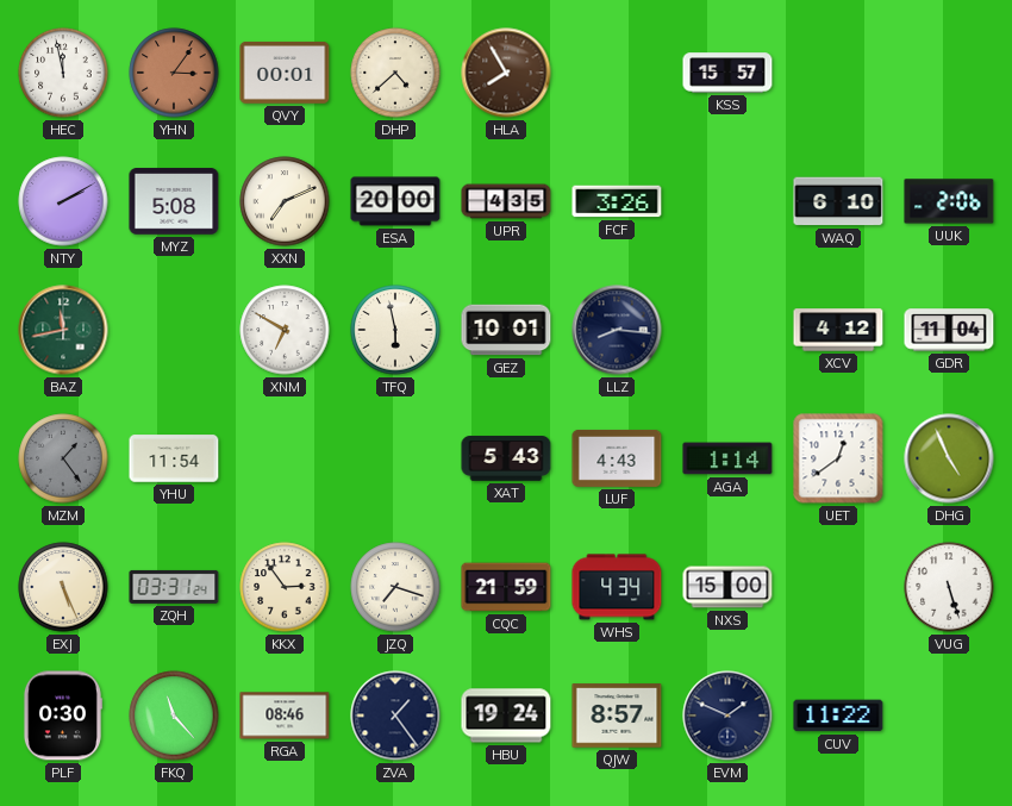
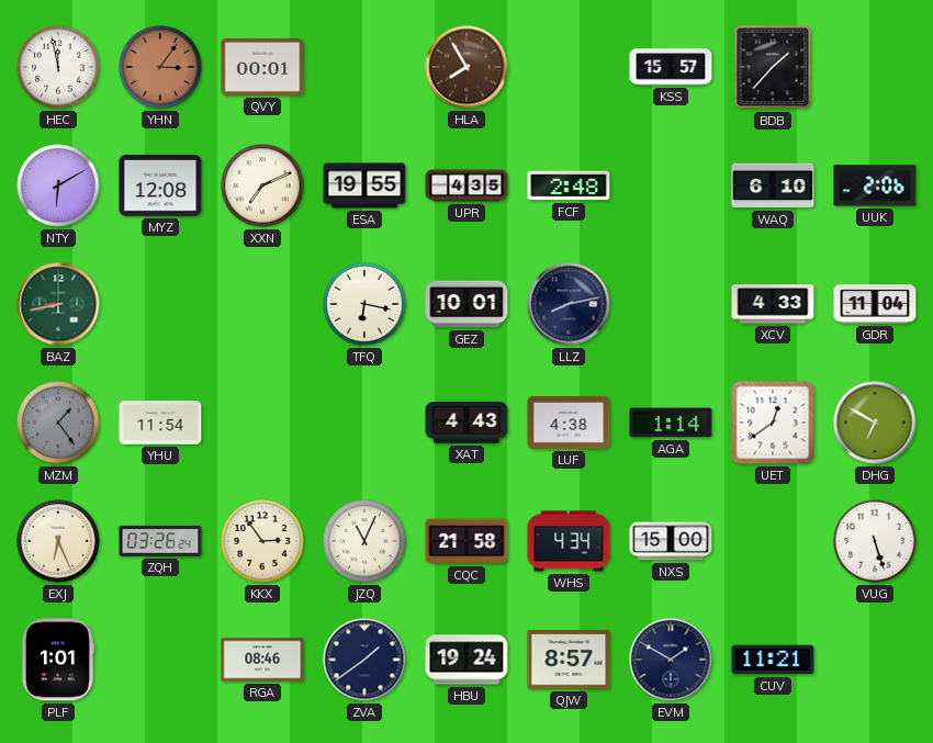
DHP: 4:38 -> none (395, 73)
BDB: none -> 1:37 (773, 67)
NTY: 2:10 -> 6:10 (58, 185)
MYZ: 5:08 -> 12:08 (160, 185)
ESA: 20:00 -> 19:55 (364, 185)
FCF: 3:26 -> 2:48 (569, 185)
BAZ: 11:43 -> 8:43 (58, 304)
XNM: 6:50 -> none (285, 330)
TFQ: 5:58 -> 6:17 (364, 304)
LLZ: 8:16 -> 8:13 (569, 304)
XCV: 4:12 -> 4:33 (773, 304)
XAT: 5:43 -> 4:43 (466, 423)
LUF: 4:43 -> 4:38 (569, 423)
DHG: 4:56 -> 6:50 (875, 423)
EXJ: 5:26 -> 6:26 (58, 541)
ZQH: 03:31 -> 03:26 (160, 541)
JZQ: 7:18 -> 11:04 (364, 541)
CQC: 21:59 -> 21:58 (466, 541)
PLF: 0:30 -> 1:01 (57, 660)
FKQ: 11:23 -> none (174, 716)
ZVA: 1:24 -> 1:39 (364, 660)
EVM: 1:49 -> 1:50 (671, 660)
CUV: 11:22 -> 11:21 (773, 660)
